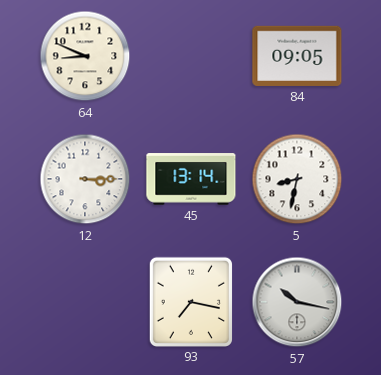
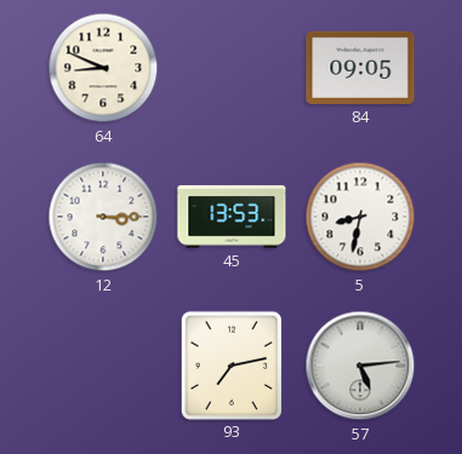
45: 13:14 -> 13:53 (232, 217)
93: 7:17 -> 7:13 (232, 364)
57: 10:17 -> 5:14 (360, 366)
